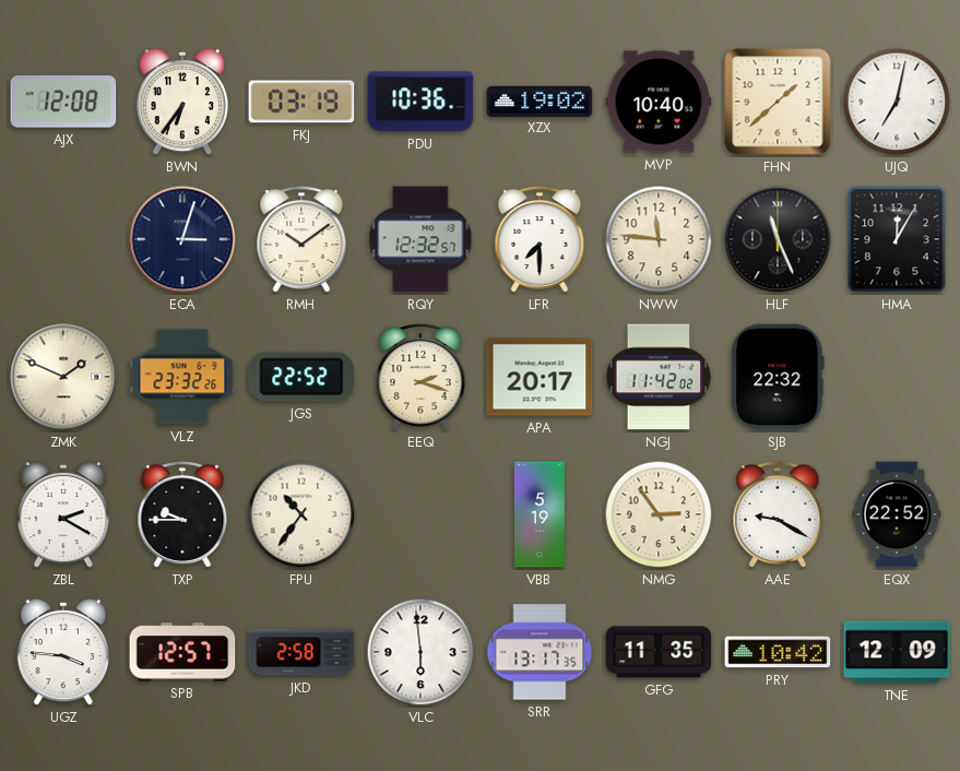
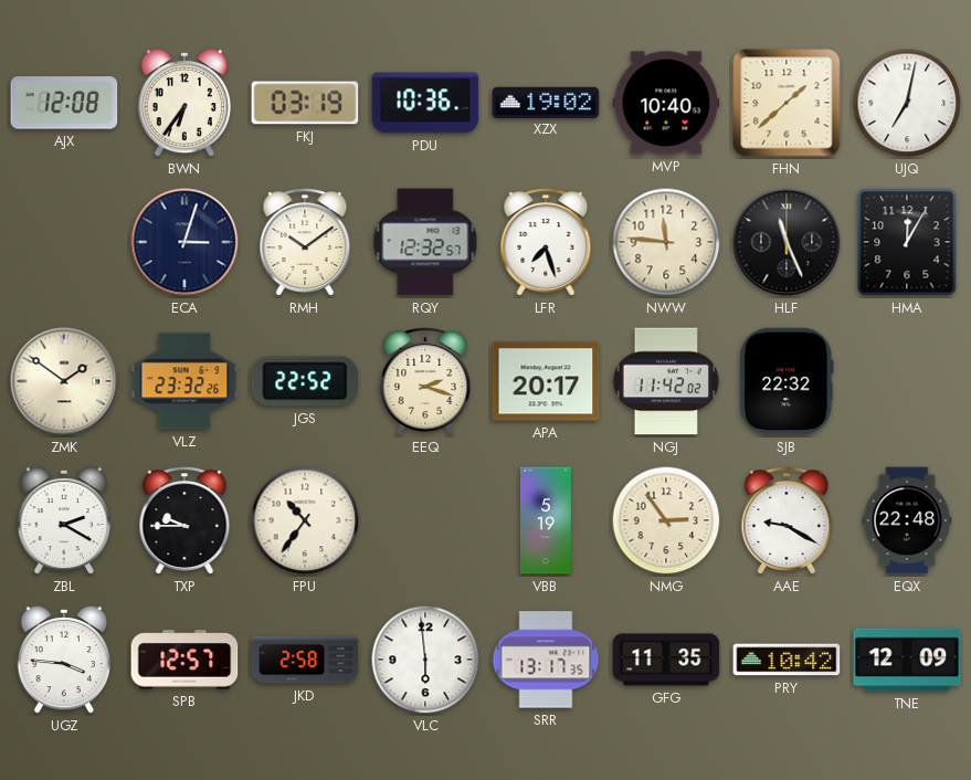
LFR: 7:30 -> 7:27 (546, 243)
ZMK: 1:49 -> 1:51 (64, 381)
EQX: 22:52 -> 22:48 (907, 520)
